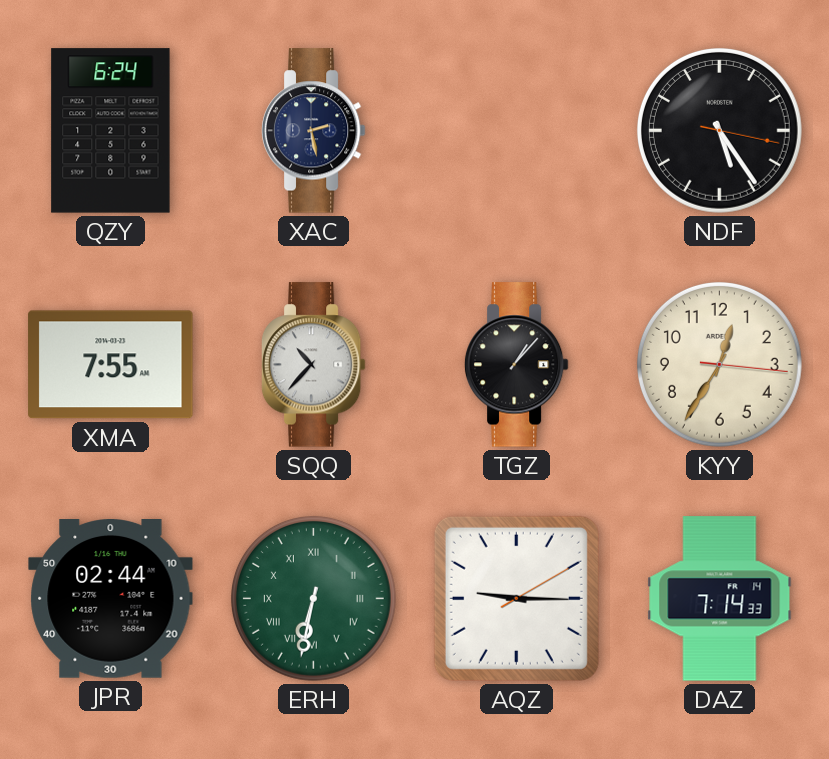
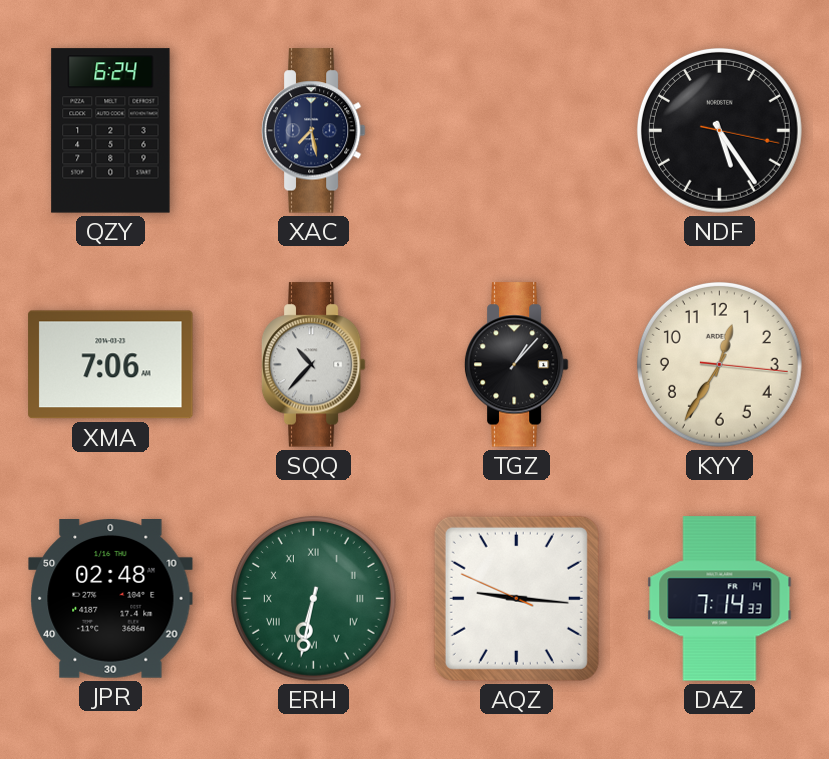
XAC: 2:28 -> 7:28 (313, 131)
XMA: 7:55 -> 7:06 (111, 365)
JPR: 02:44 -> 02:48 (111, 599)
AQZ: 9:15:10 -> 9:15:49 (516, 598)
